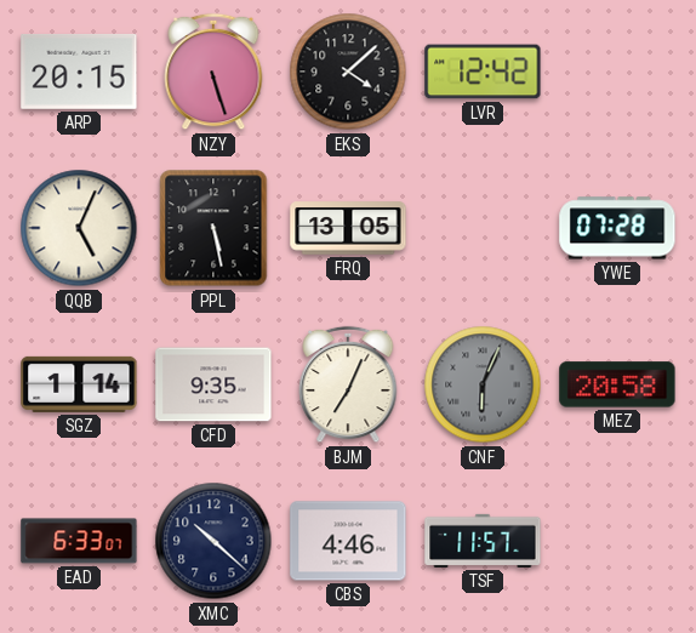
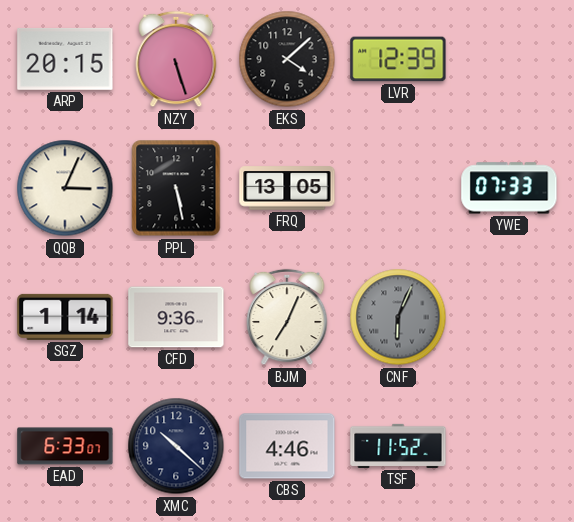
LVR: 12:42 -> 12:39 (398, 59)
QQB: 5:04 -> 3:04 (65, 188)
YWE: 07:28 -> 07:33 (509, 188)
CFD: 9:35 -> 9:36 (176, 317)
MEZ: 20:58 -> none (617, 384)
TSF: 11:57 -> 11:52 (398, 446)
